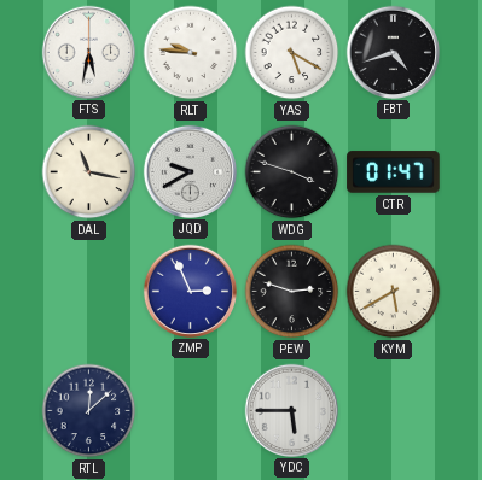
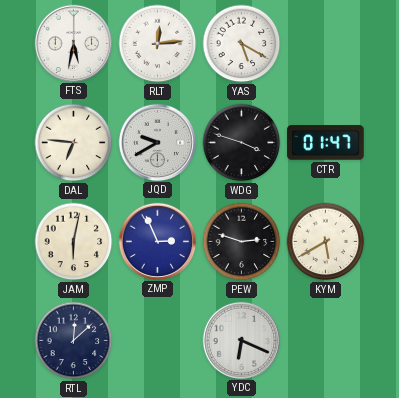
RLT: 9:46 -> 12:14 (158, 44)
FBT: 4:42 -> none (393, 52)
DAL: 11:17 -> 6:46 (74, 143)
JAM: none -> 6:02 (74, 242)
YDC: 5:45 -> 6:19 (241, 340)
